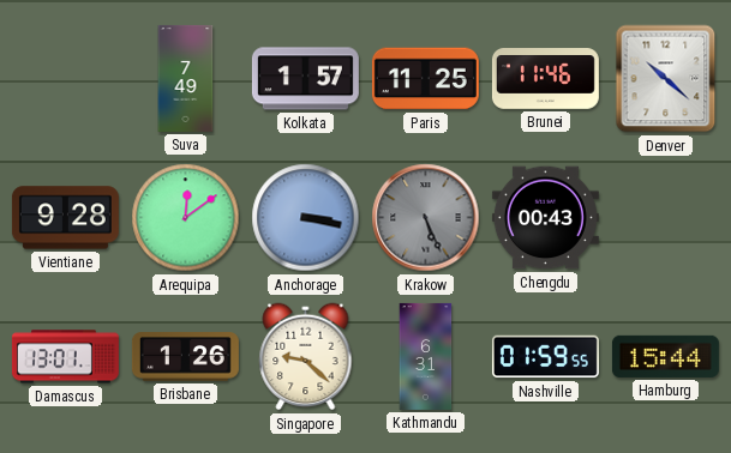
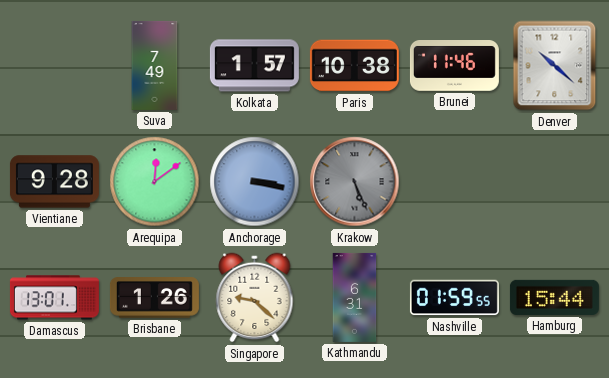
Paris: 11:25 -> 10:38 (354, 66)
Chengdu: 00:43 -> none (545, 218)
